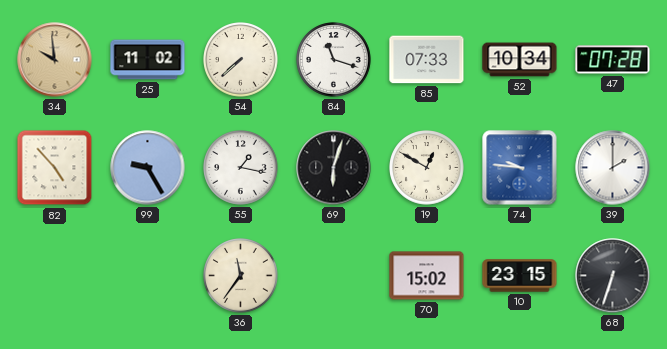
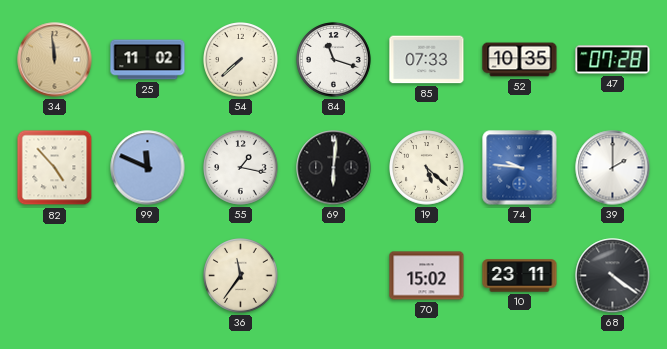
34: 9:59 -> 11:59 (55, 60)
52: 10:34 -> 10:35 (520, 60)
99: 9:25 -> 11:49 (148, 168)
69: 6:03 -> 6:01 (334, 168)
19: 12:50 -> 5:22 (427, 168)
10: 23:15 -> 23:11 (520, 276)
68: 6:33 -> 4:21 (613, 276)
